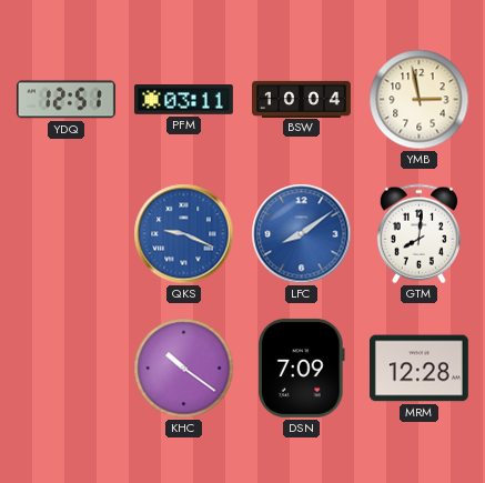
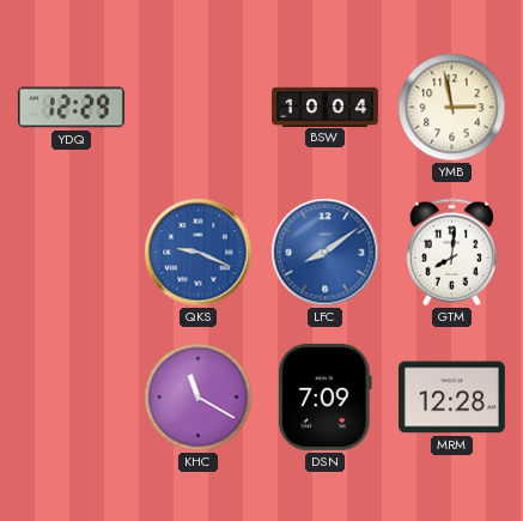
YDQ: 12:51 -> 12:29 (71, 108)
PFM: 03:11 -> none (183, 100)
KHC: 10:21 -> 11:20 (199, 398)
